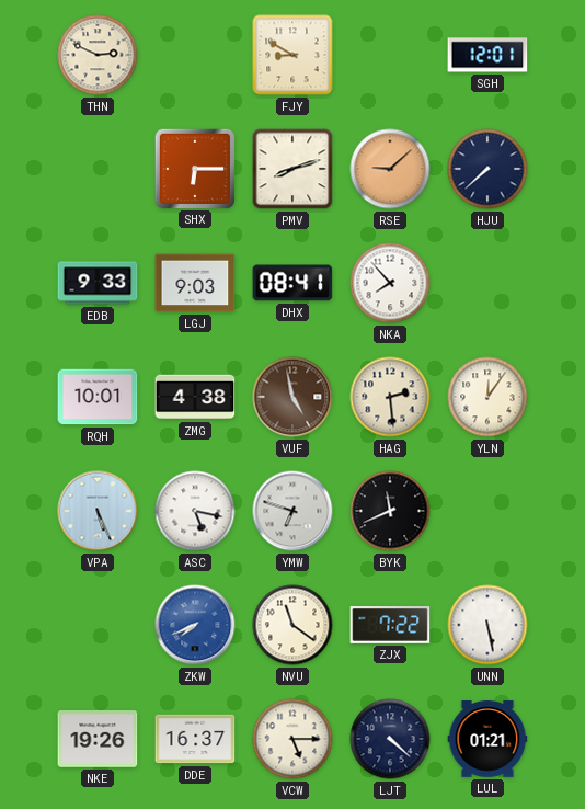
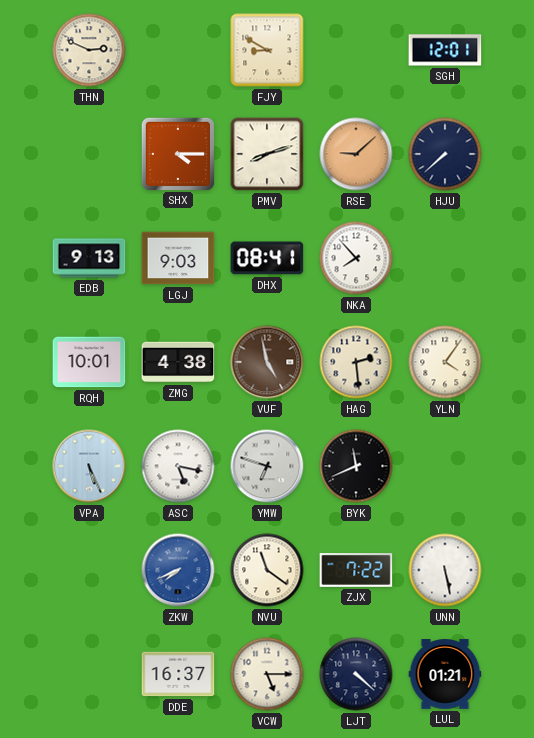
SHX: 6:15 -> 4:15 (177, 153)
EDB: 9:33 -> 9:13 (89, 258)
YLN: 12:06 -> 4:06 (445, 362)
NKE: 19:26 -> none (97, 740)
